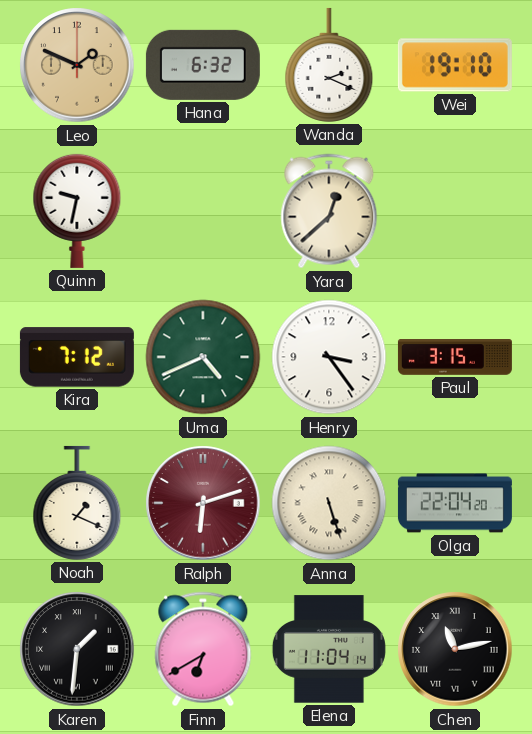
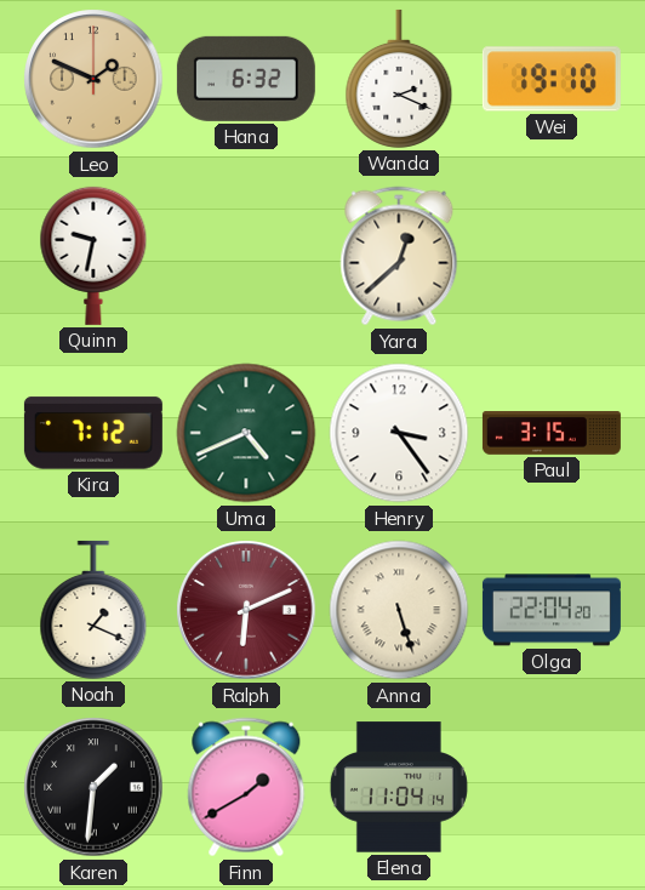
Ralph: 6:12 -> 6:11 (246, 610)
Finn: 6:40 -> 1:40 (246, 787)
Chen: 11:13 -> none (455, 649)
